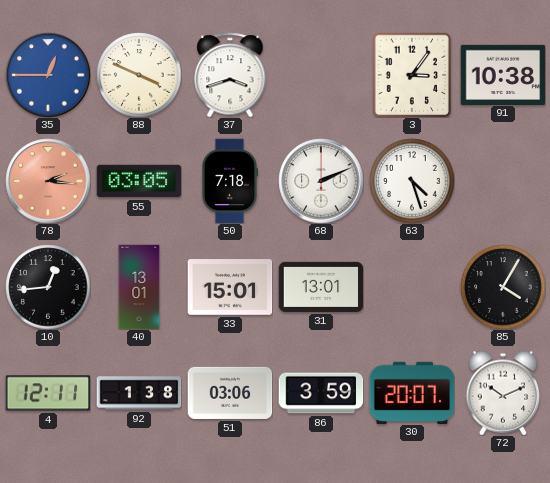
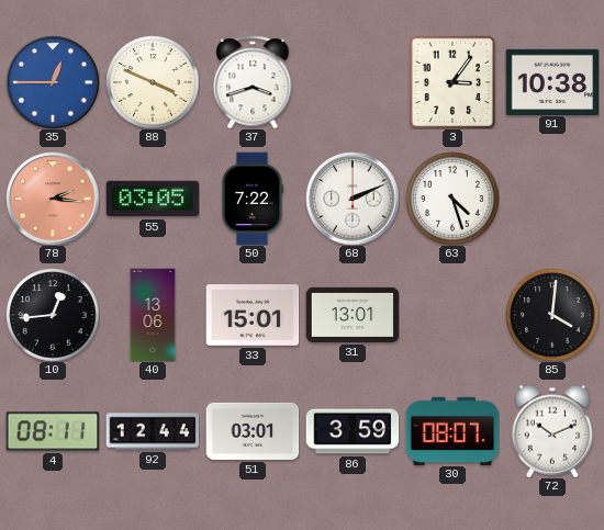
50: 7:18 -> 7:22 (251, 199)
40: 13:01 -> 13:06 (153, 315)
85: 4:05 -> 4:01 (552, 315)
4: 12:11 -> 08:11 (53, 431)
92: 1:38 -> 12:44 (153, 431)
51: 03:06 -> 03:01 (253, 431)
30: 20:07 -> 08:07 (452, 430)
